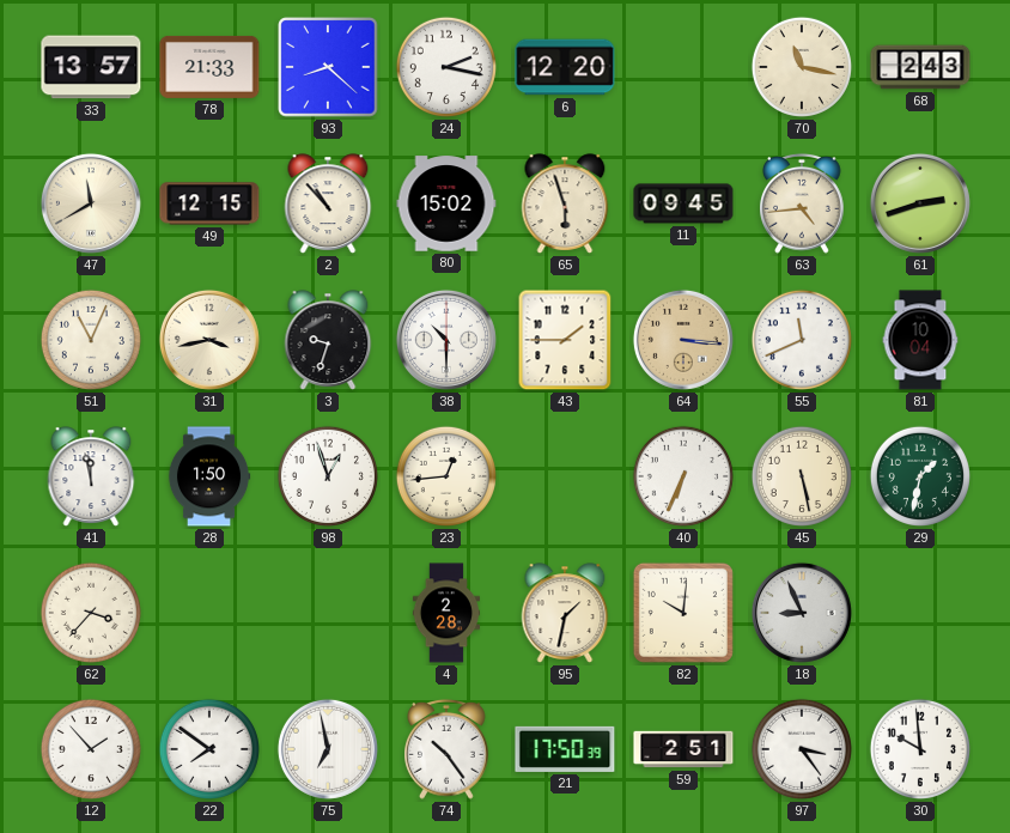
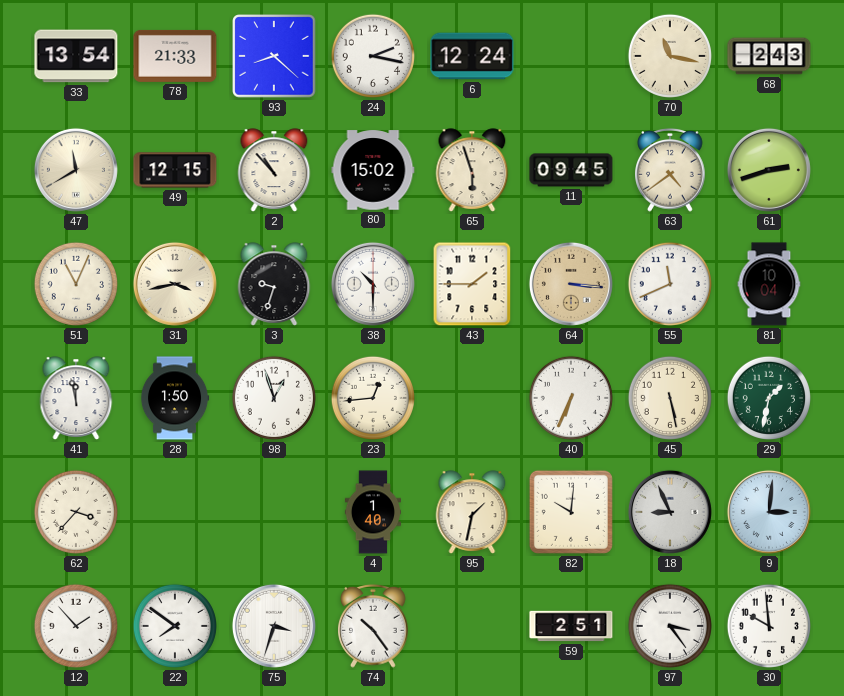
33: 13:57 -> 13:54 (76, 56)
6: 12:20 -> 12:24 (472, 56)
63: 4:44 -> 4:39 (671, 170)
4: 2:28 -> 1:40 (372, 512)
9: none -> 3:01 (769, 512)
75: 6:58 -> 3:33 (274, 626)
21: 17:50 -> none (565, 749)
